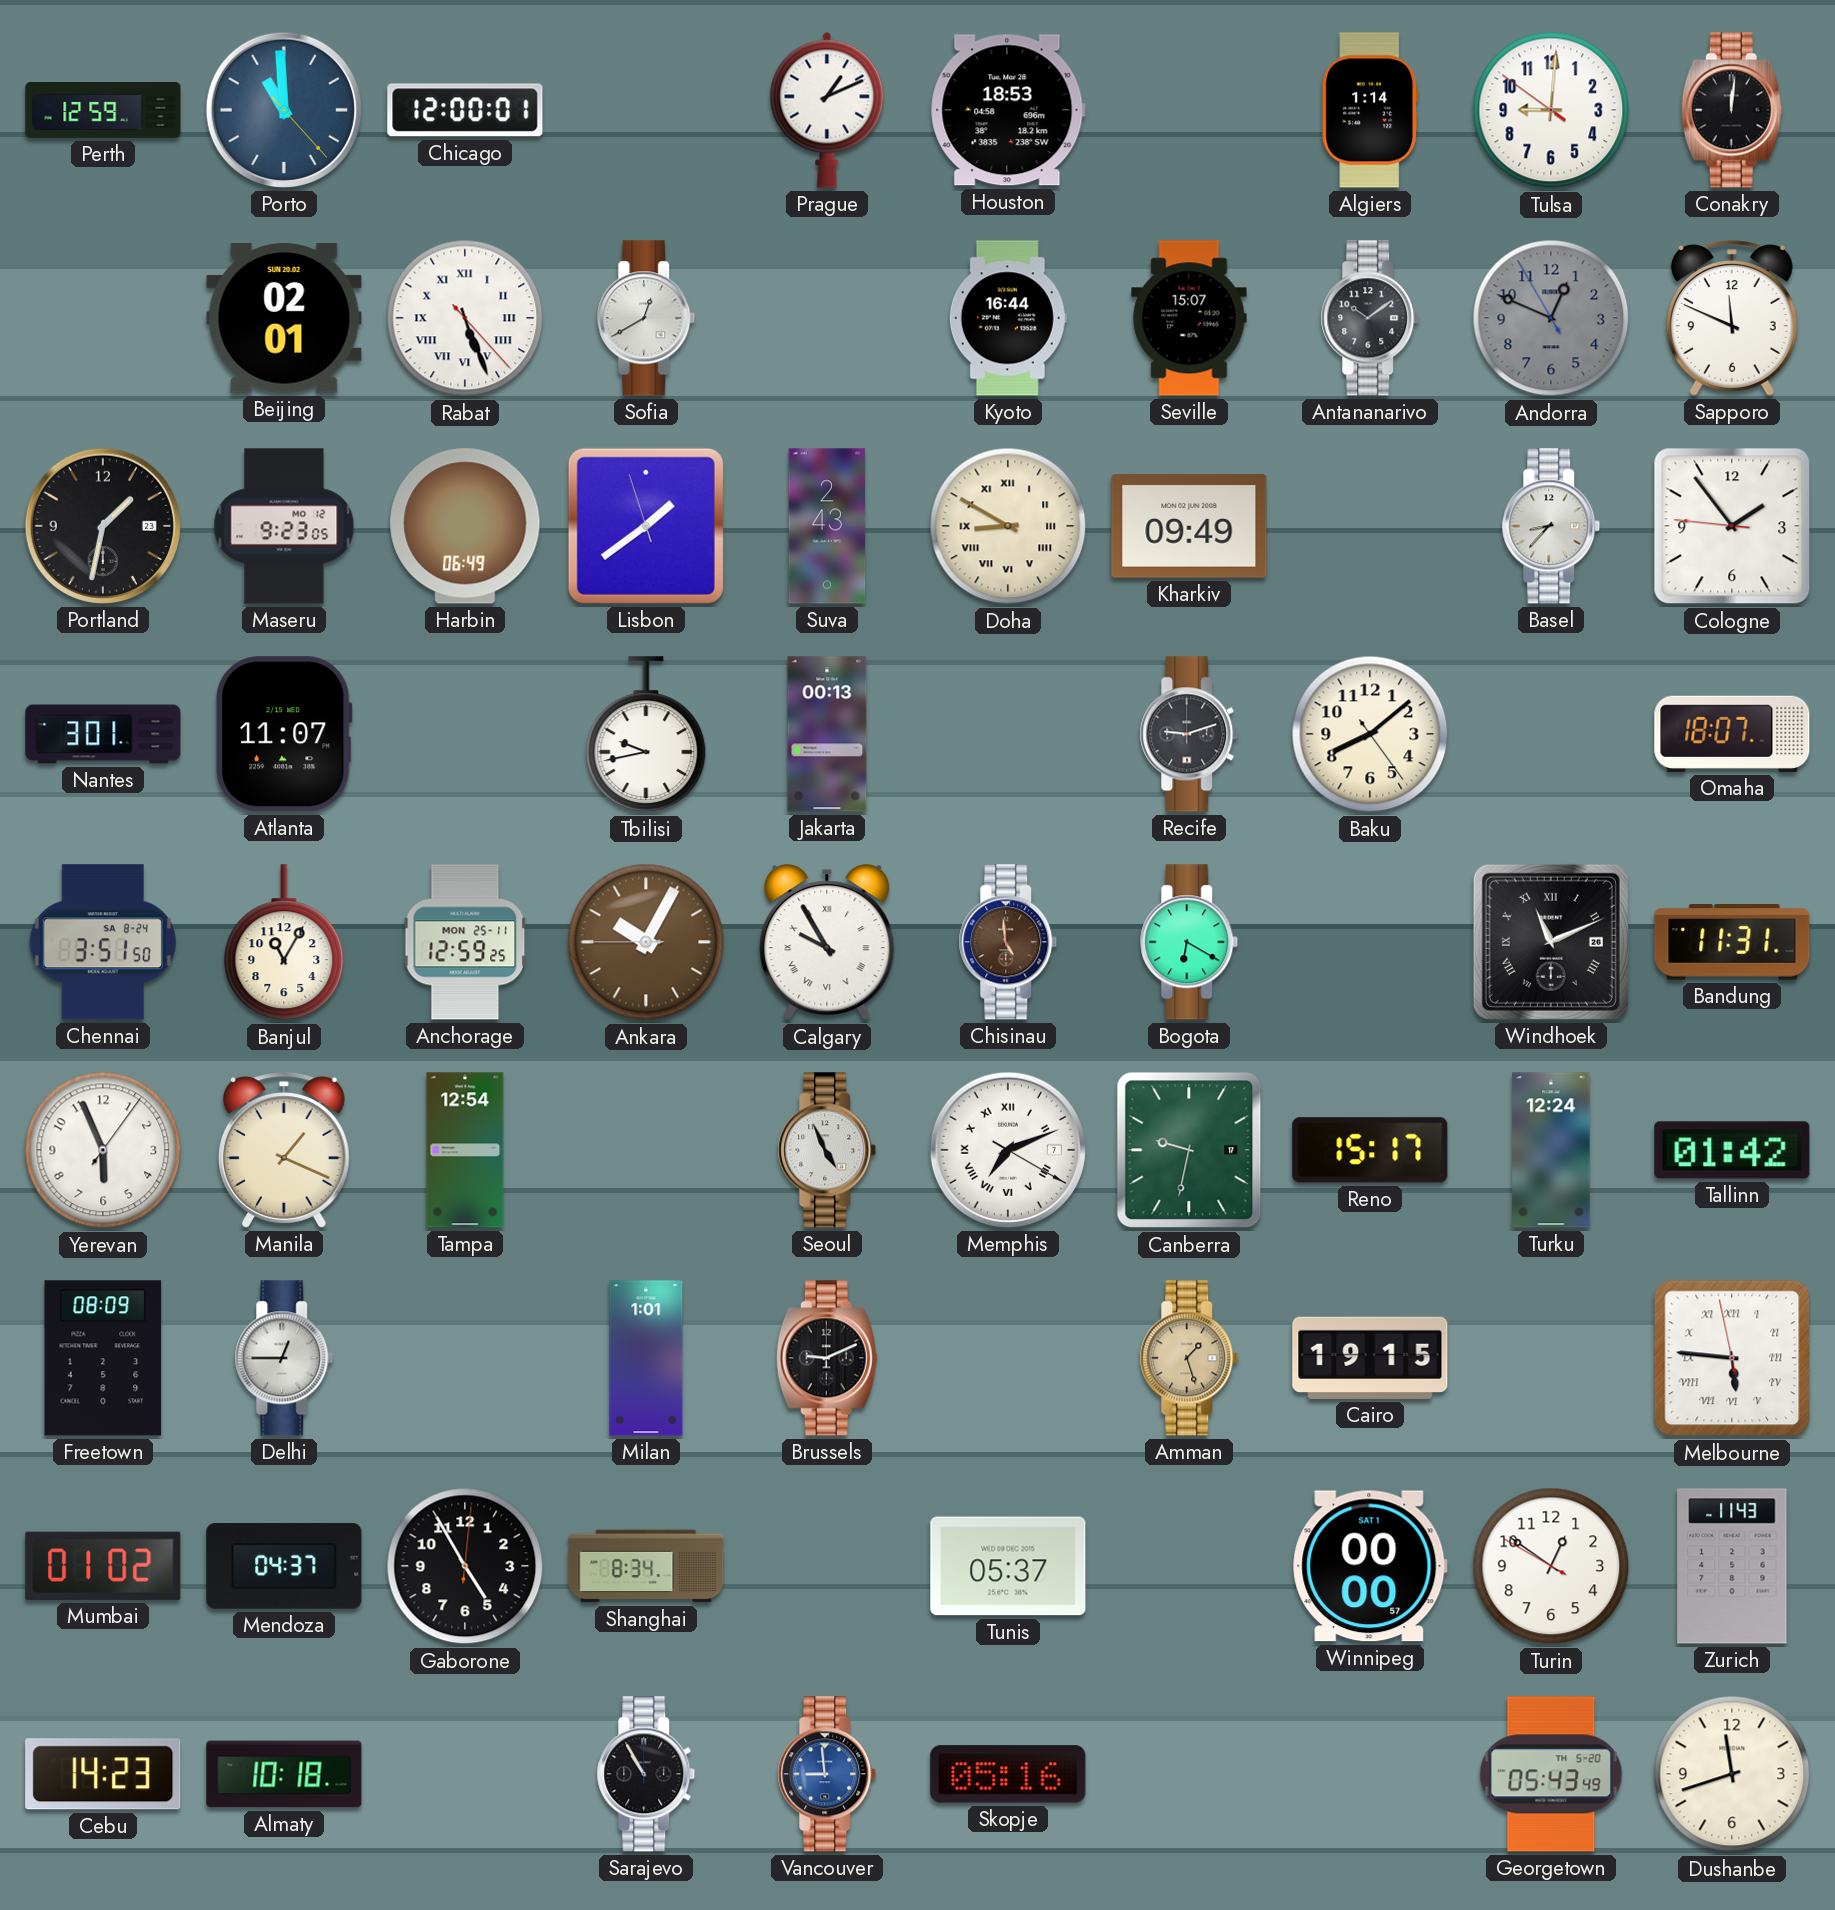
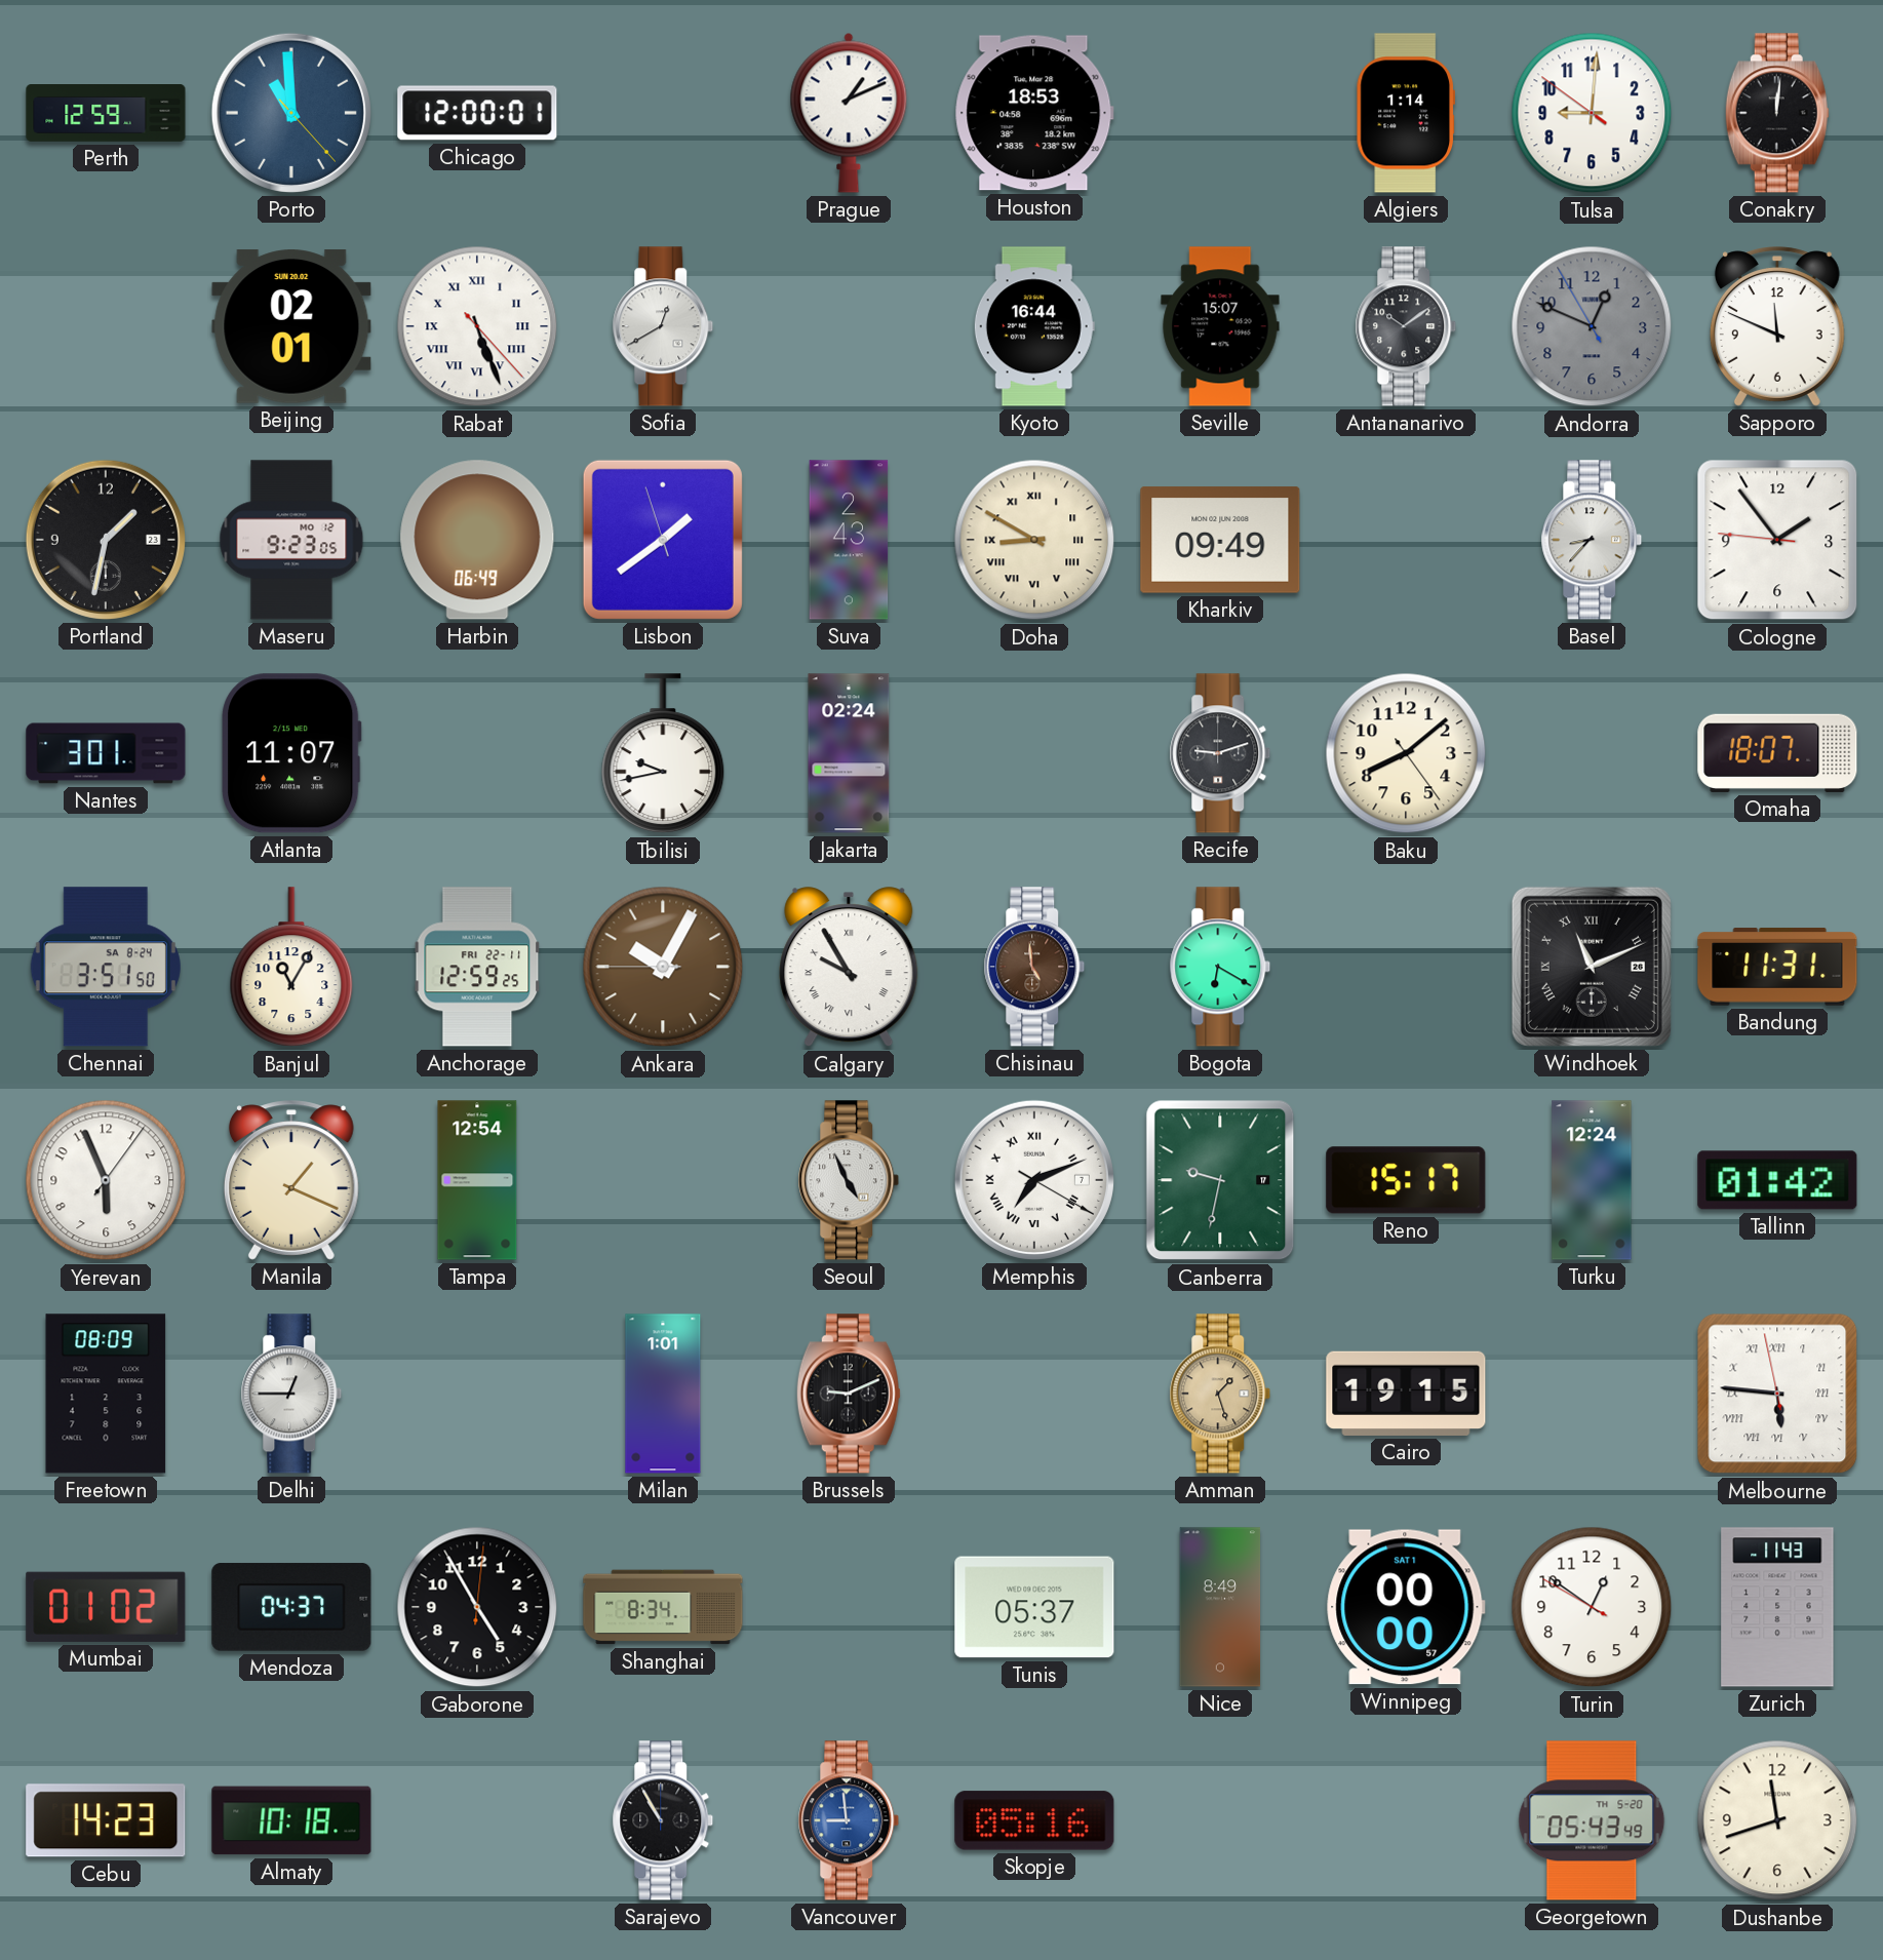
Jakarta: 00:13 -> 02:24 (849, 753)
Anchorage date: MON 25-11 -> FRI 22-11 (477, 967)
Nice: none -> 8:49 (1220, 1607)
